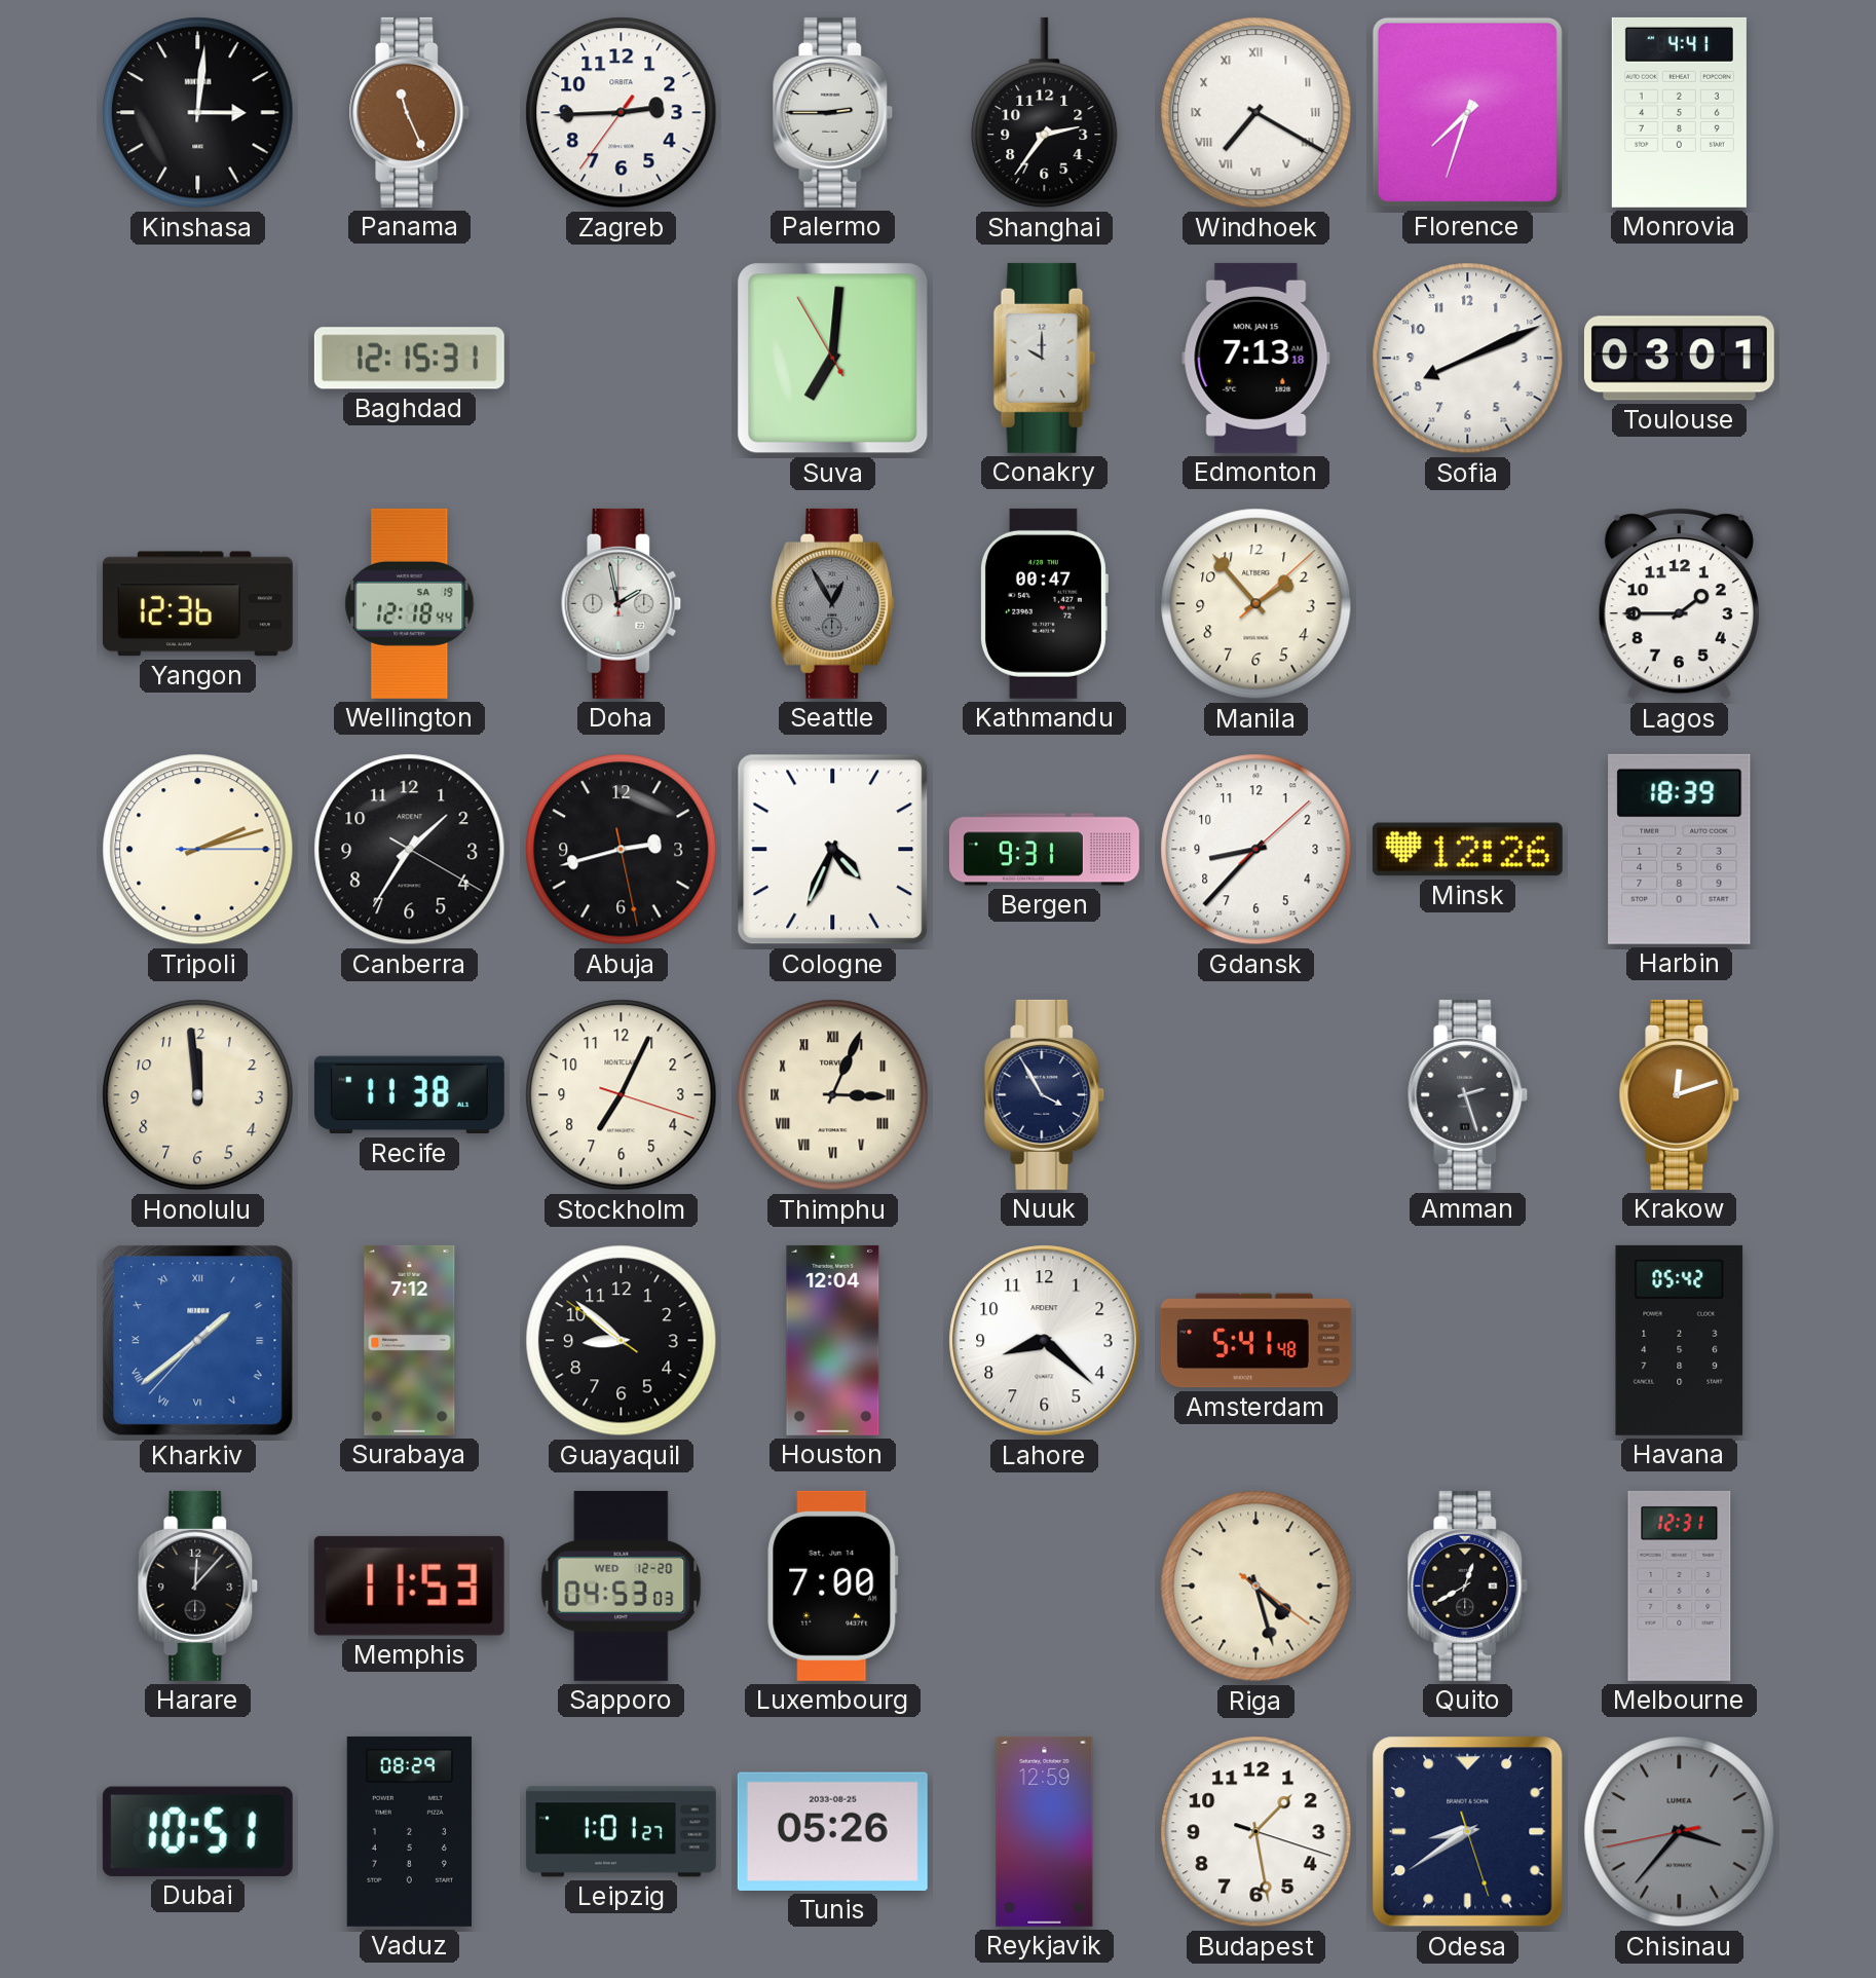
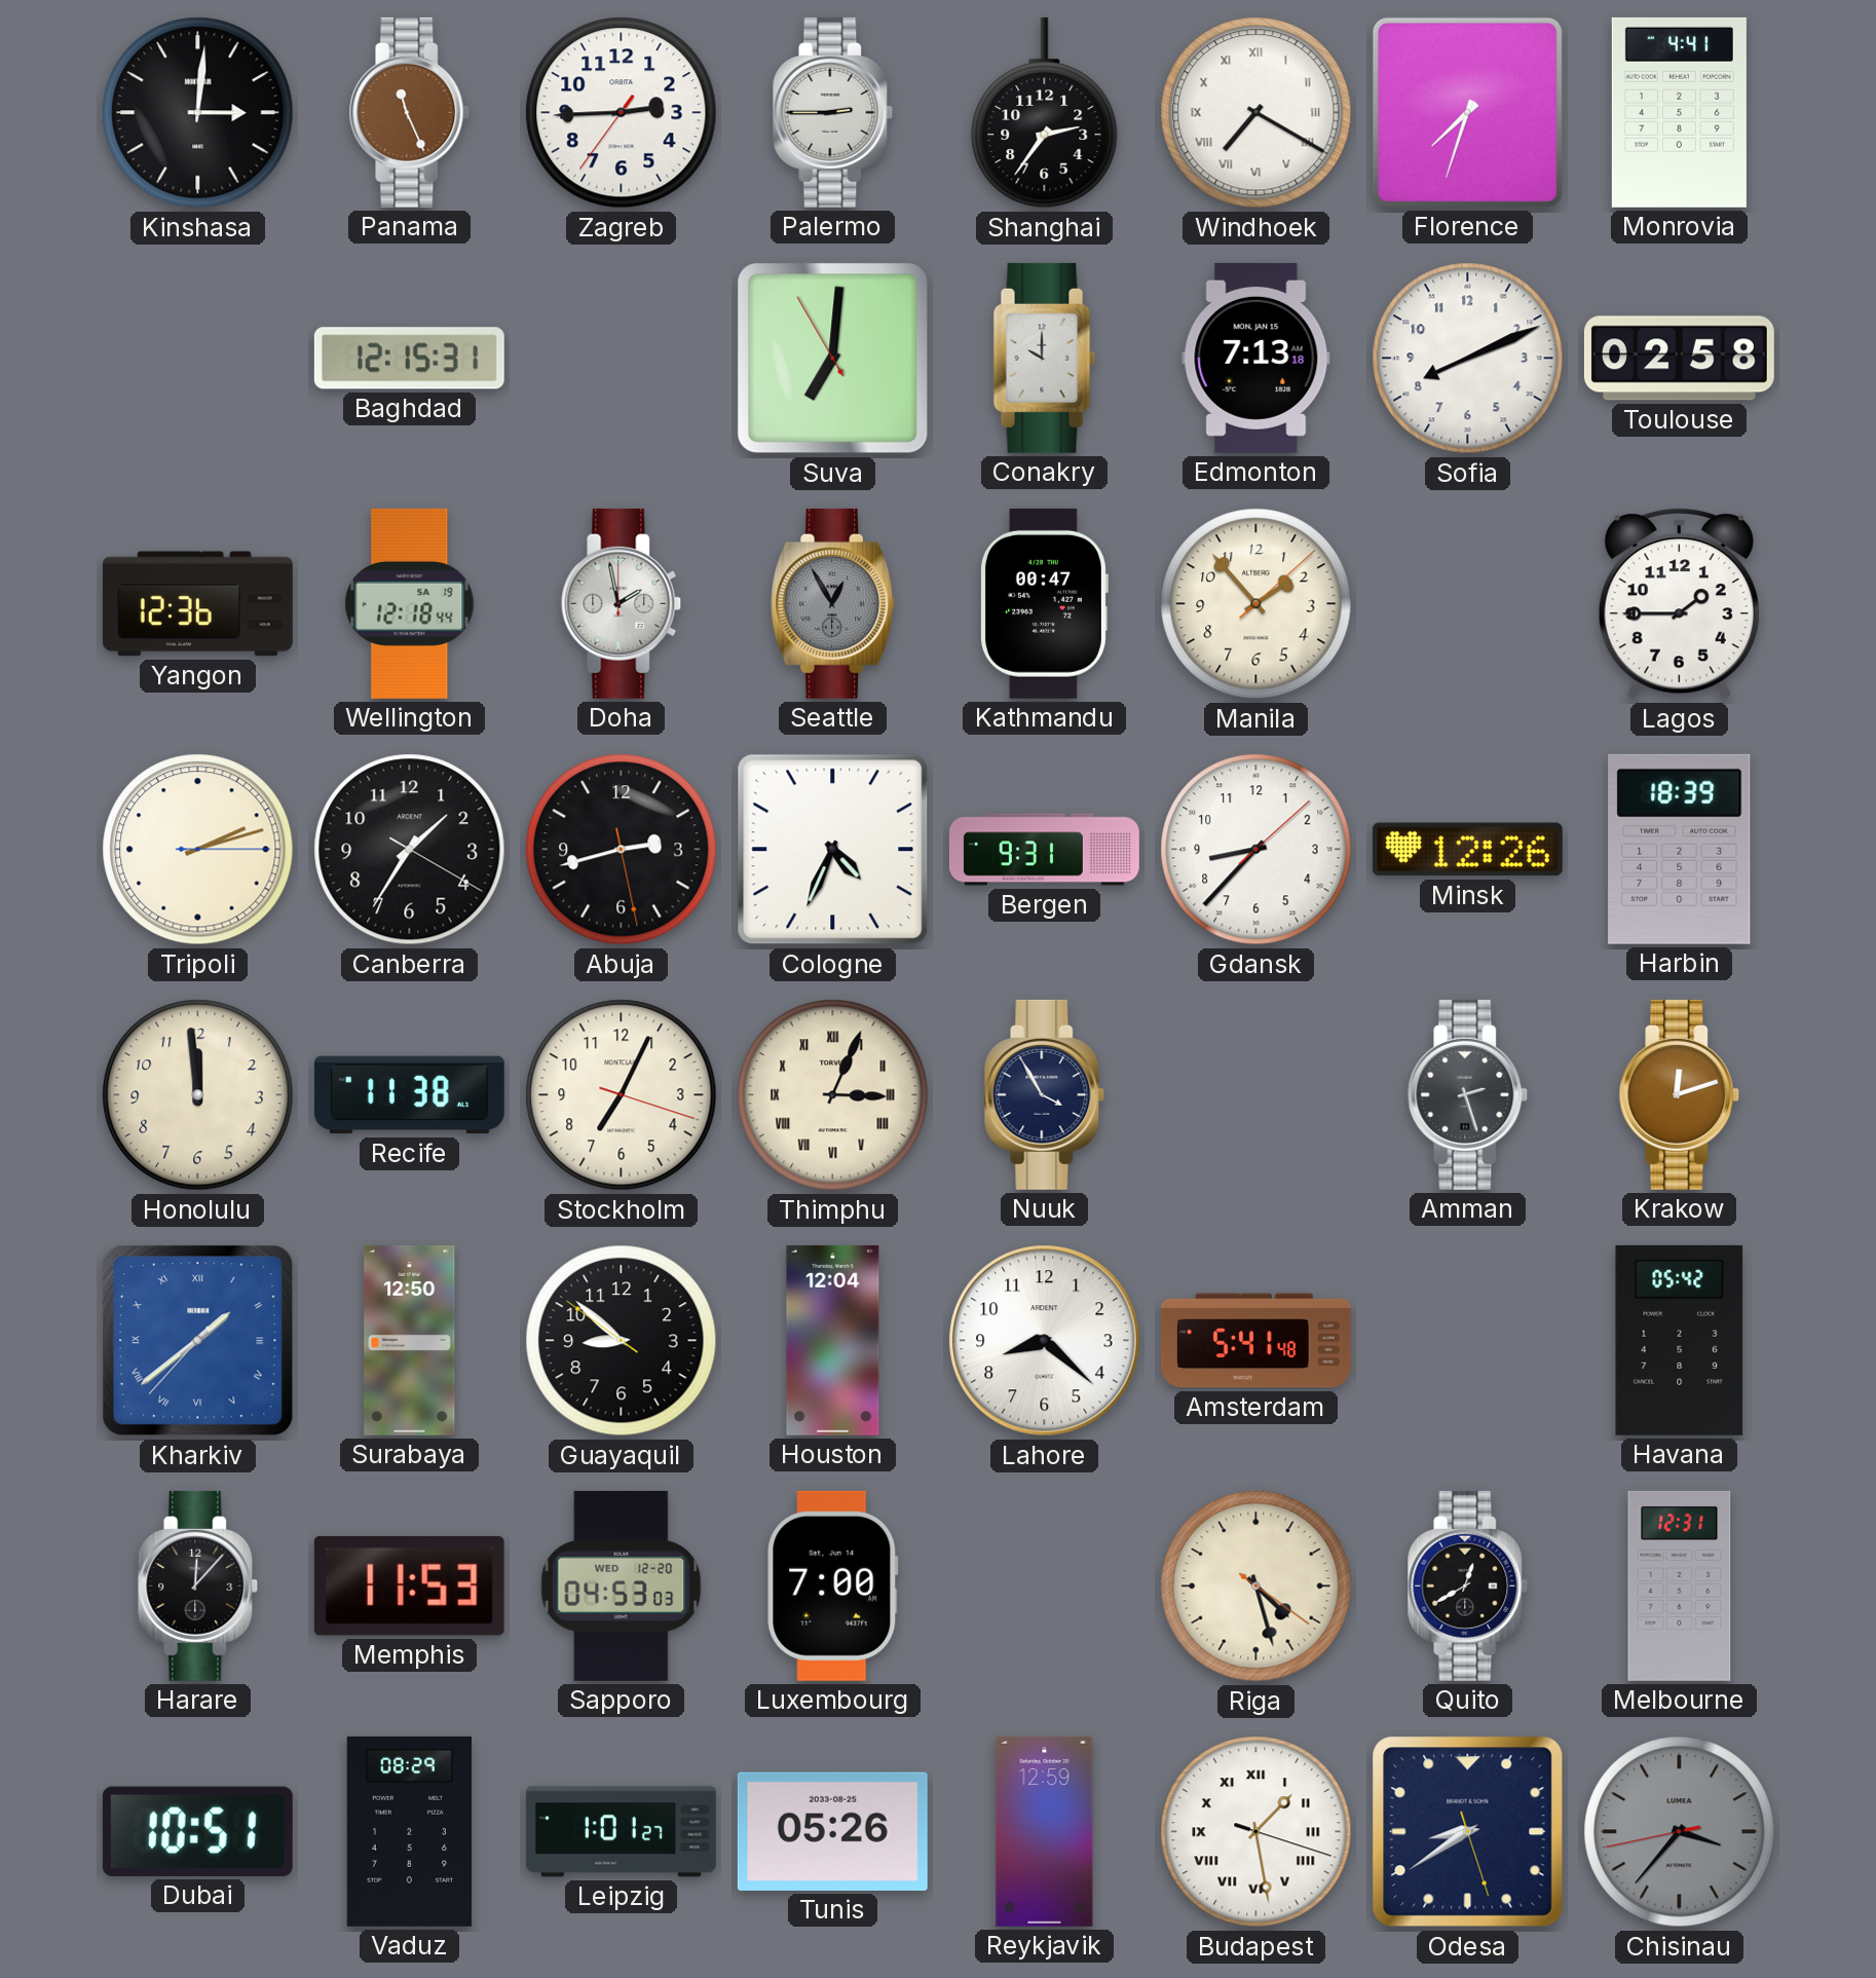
Toulouse: 03:01 -> 02:58 (1679, 359)
Surabaya: 7:12 -> 12:50 (410, 1340)
Budapest numerals: Arabic -> Roman (1256, 1832)
